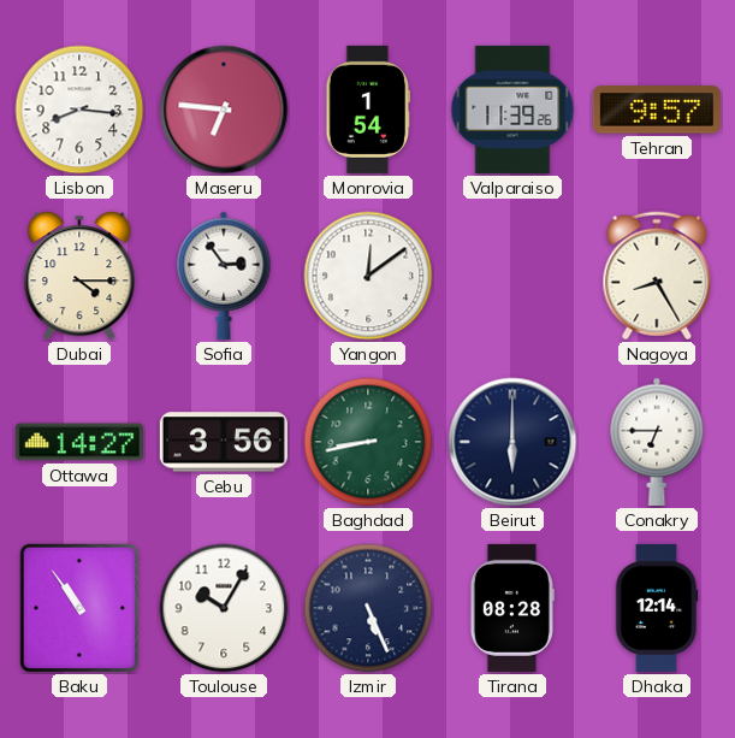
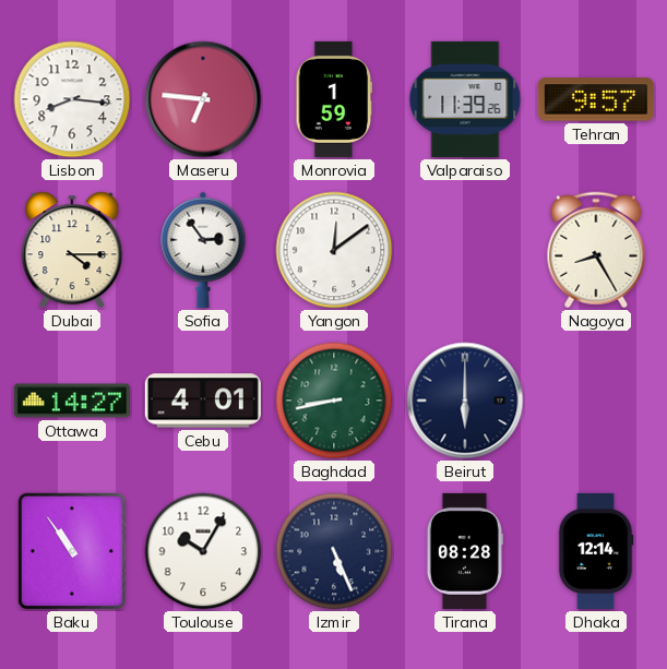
Monrovia: 1:54 -> 1:59 (334, 99)
Cebu: 3:56 -> 4:01 (203, 401)
Conakry: 6:45 -> none (657, 442)
